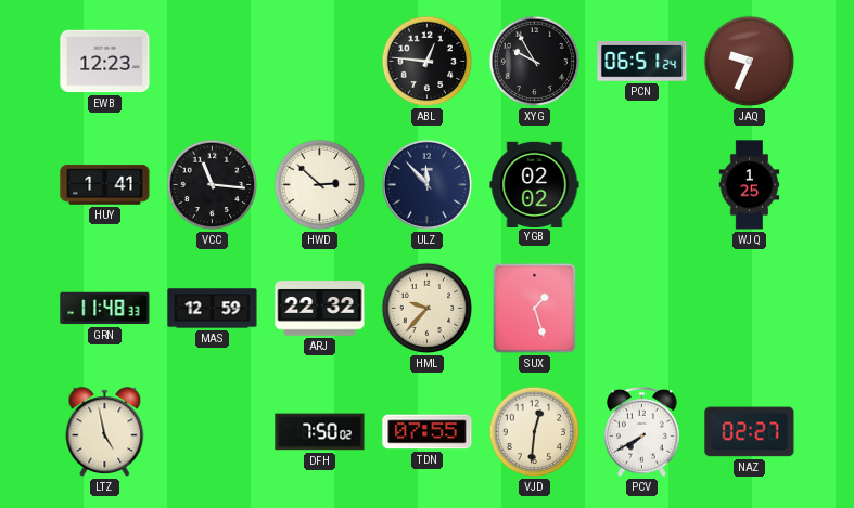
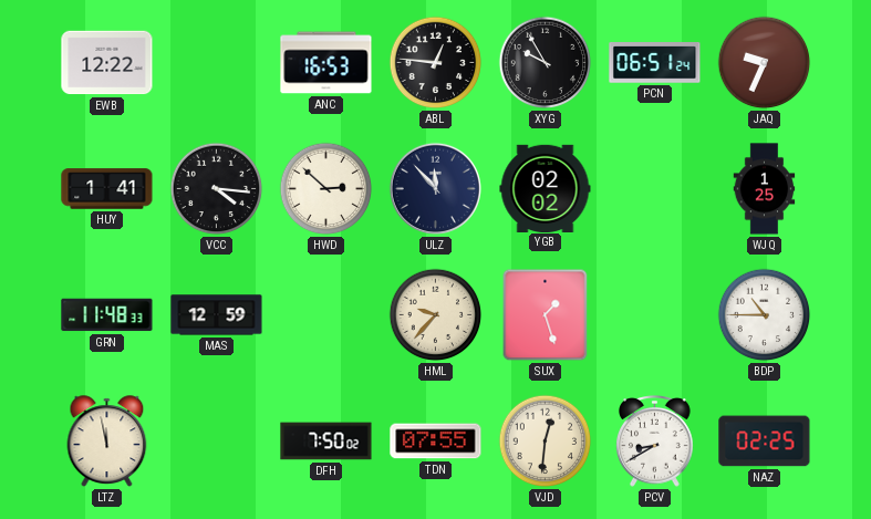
EWB: 12:23 -> 12:22 (107, 63)
ANC: none -> 16:53 (326, 63)
VCC: 11:16 -> 4:16 (217, 189)
ARJ: 22:32 -> none (320, 309)
BDP: none -> 10:45 (765, 315)
LTZ: 4:58 -> 11:58 (107, 442)
PCV: 7:40 -> 8:40 (655, 442)
NAZ: 02:27 -> 02:25 (765, 442)
